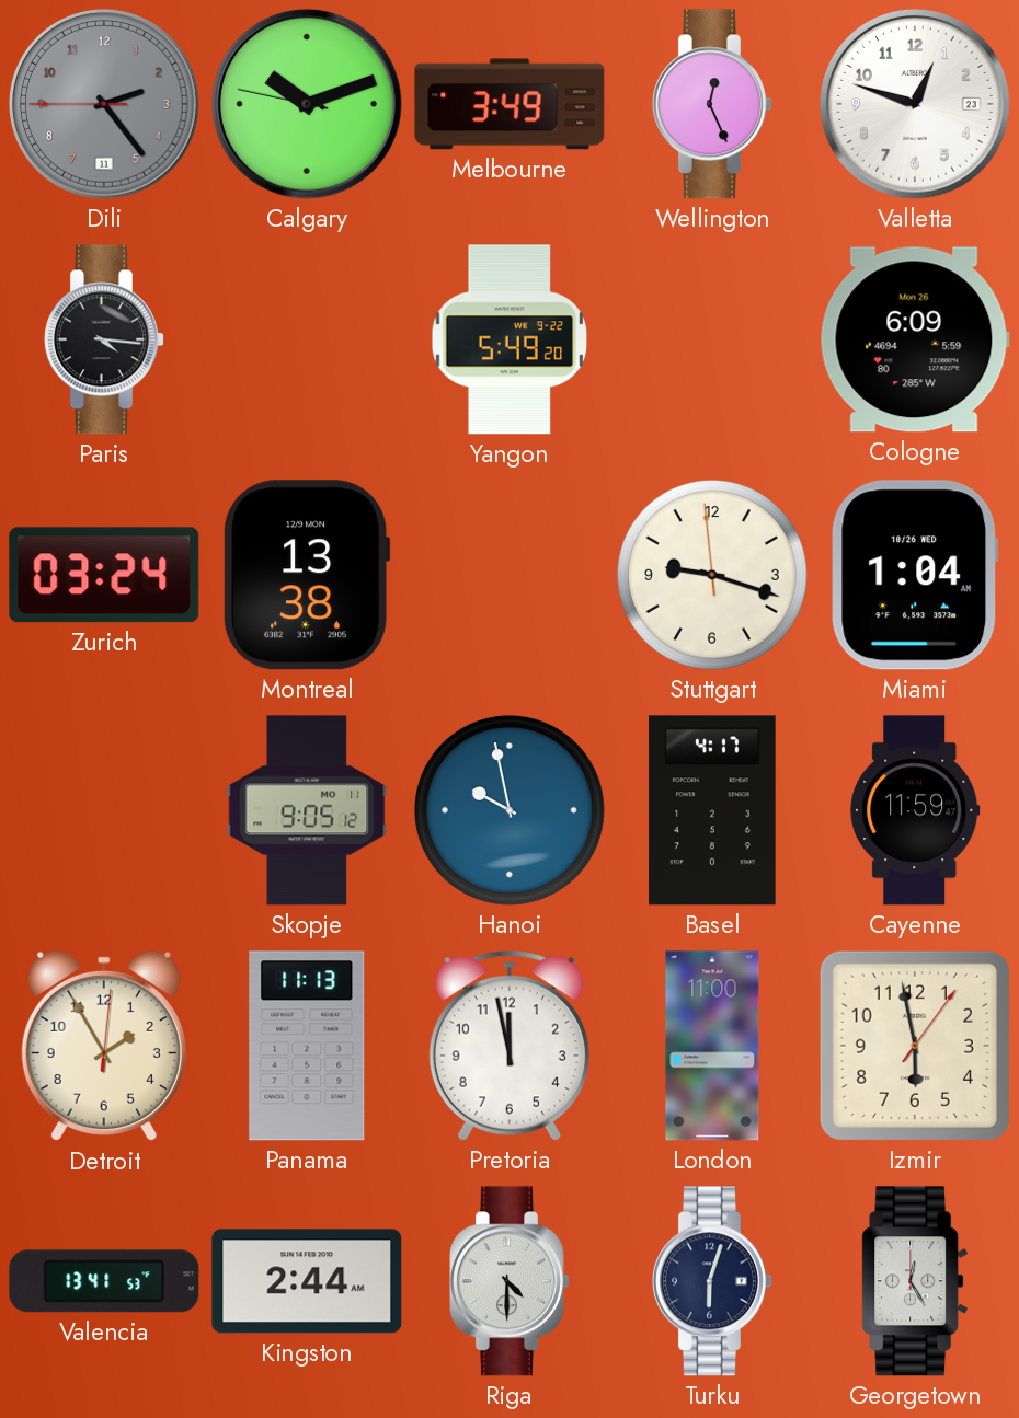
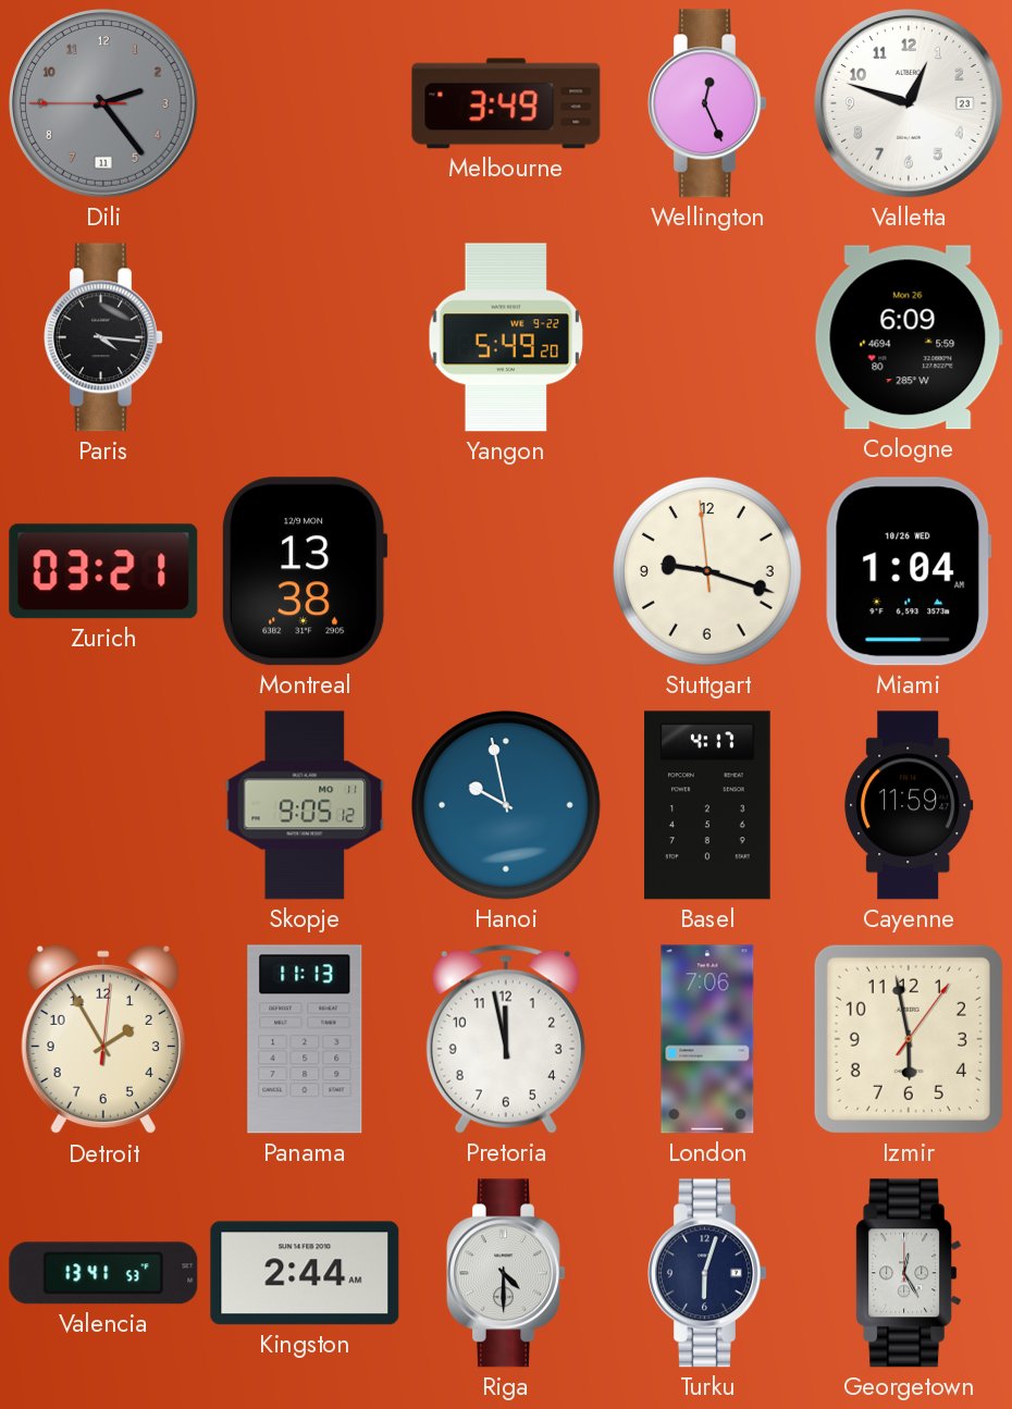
Calgary: 10:11 -> none (308, 105)
Zurich: 03:24 -> 03:21 (103, 571)
London: 11:00 -> 7:06 (707, 1039)
